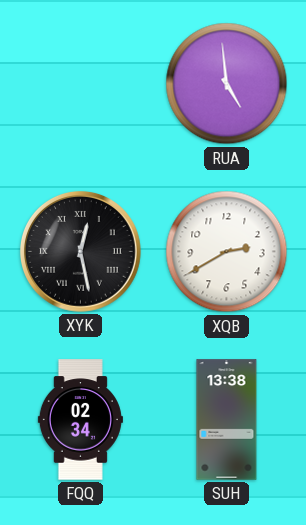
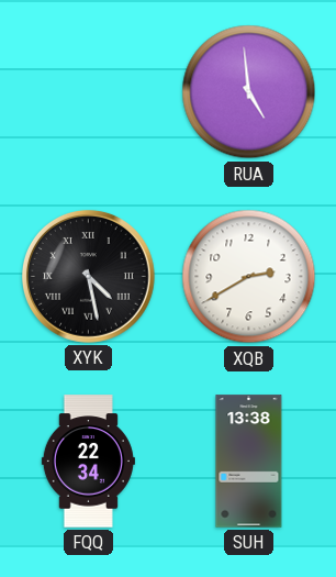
XYK: 12:28 -> 4:28 (88, 276)
FQQ: 02:34 -> 22:34 (88, 462)
